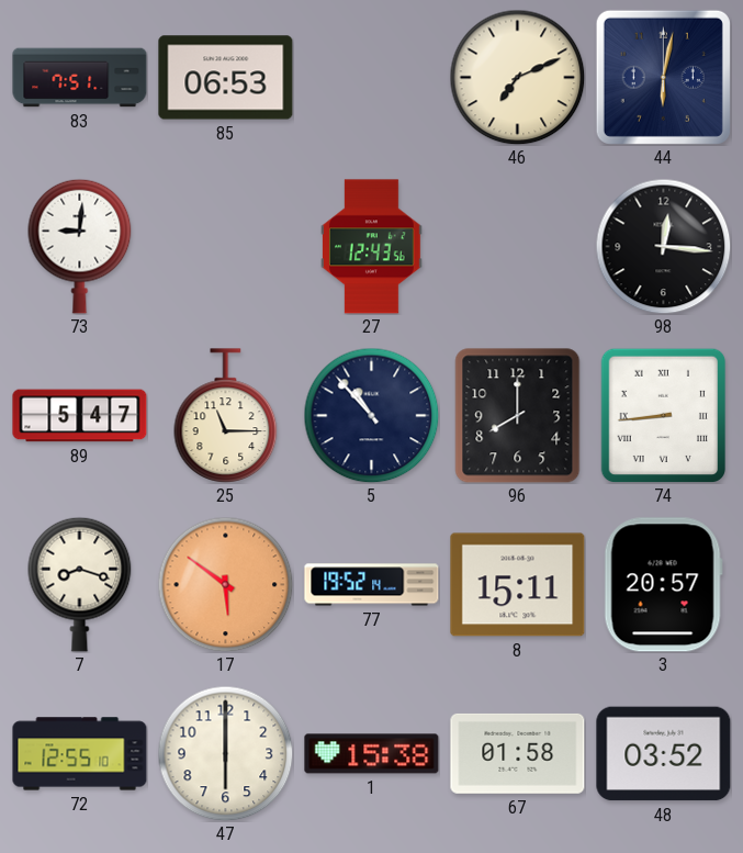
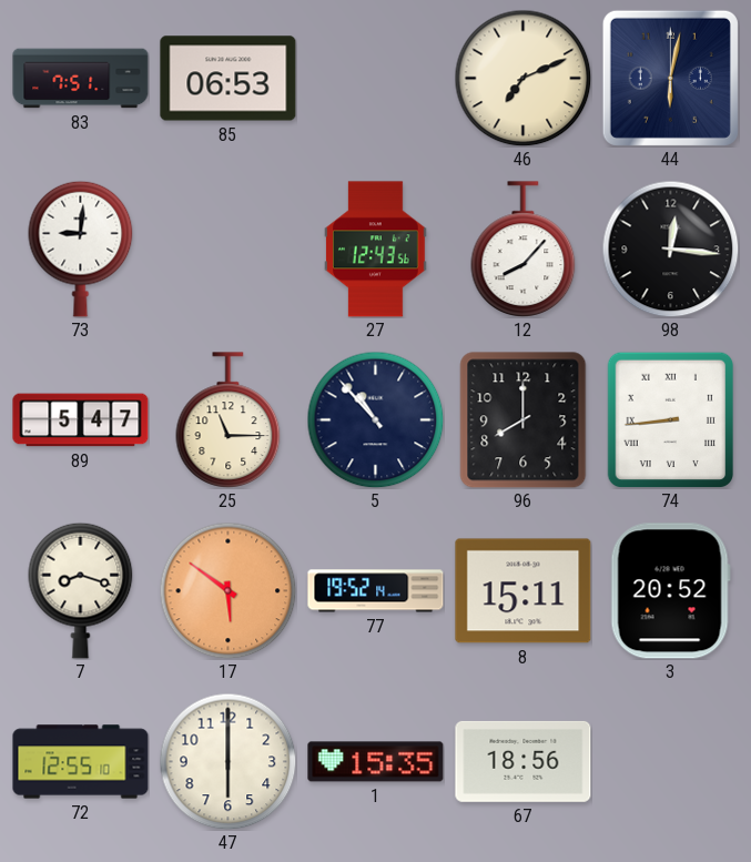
12: none -> 8:07 (524, 250)
3: 20:57 -> 20:52 (670, 591)
1: 15:38 -> 15:35 (376, 762)
67: 01:58 -> 18:56 (524, 761)
48: 03:52 -> none (664, 754)
